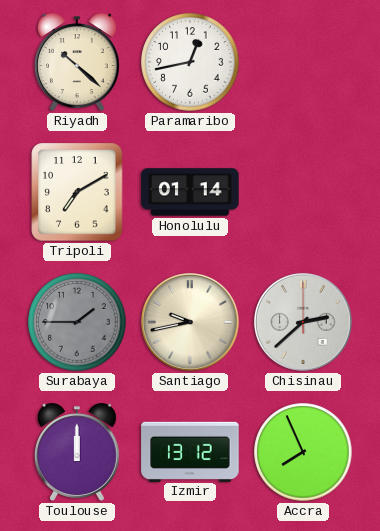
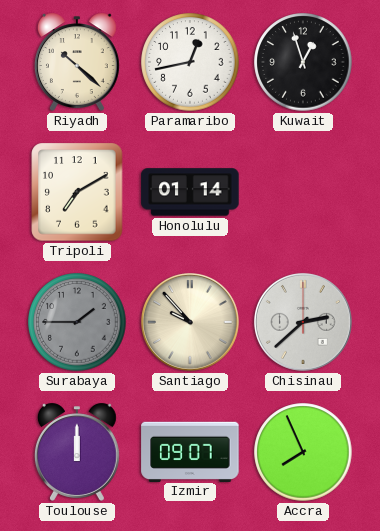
Kuwait: none -> 12:57 (303, 62)
Santiago: 9:43 -> 9:53 (190, 322)
Izmir: 13:12 -> 09:07 (190, 451)
